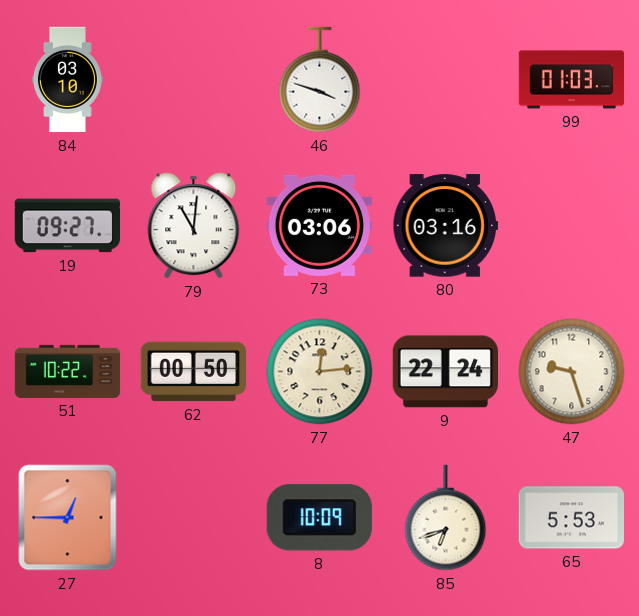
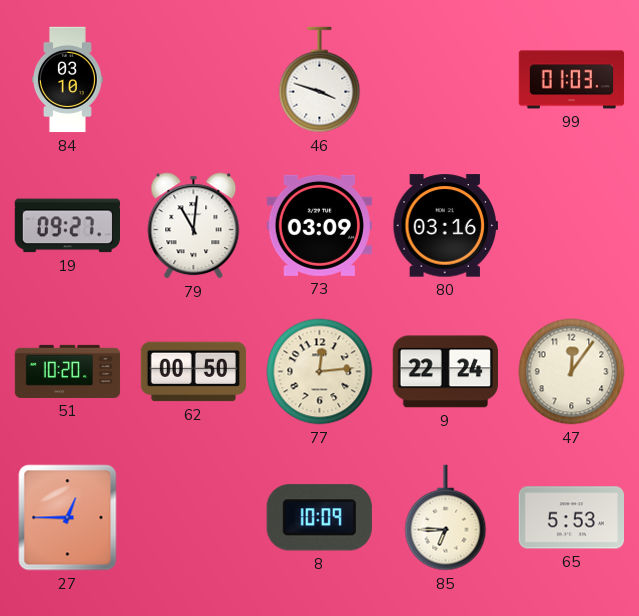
73: 03:06 -> 03:09 (319, 225)
51: 10:22 -> 10:20 (68, 371)
47: 9:27 -> 12:06 (572, 372)
85: 6:42 -> 6:45 (446, 518)
